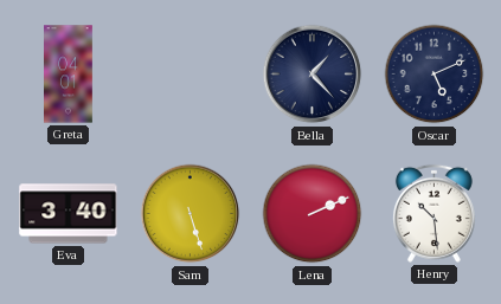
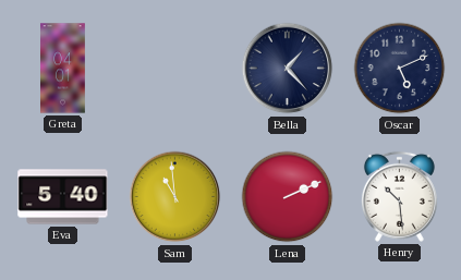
Eva: 3:40 -> 5:40 (63, 197)
Sam: 5:27 -> 10:59 (175, 197)
